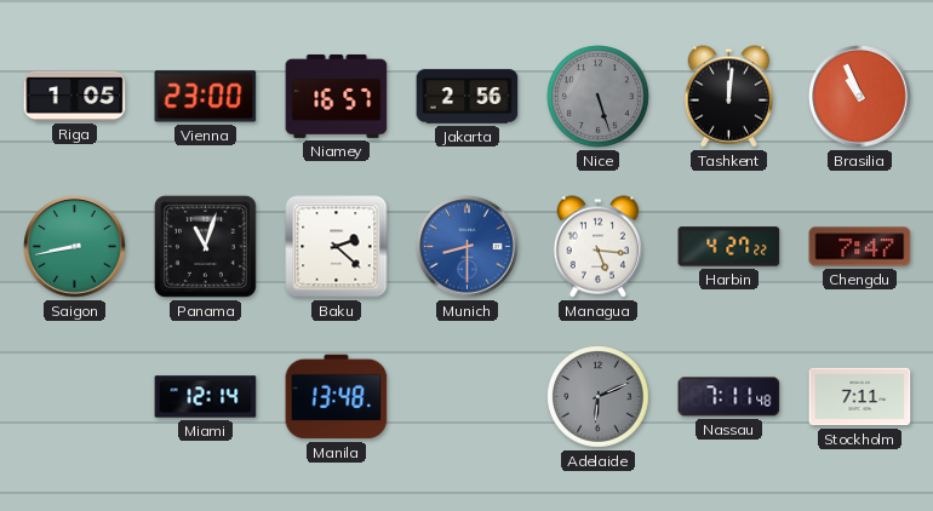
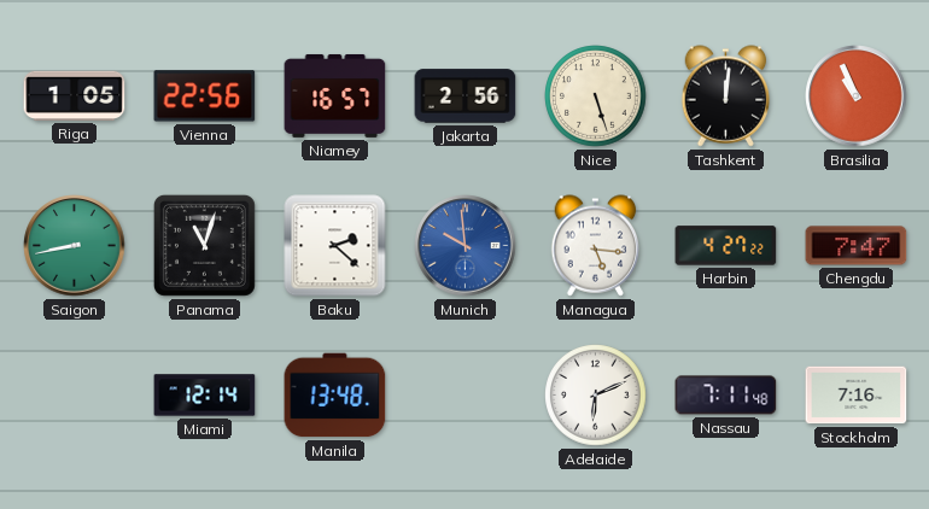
Vienna: 23:00 -> 22:56 (205, 96)
Nice dial: grey -> cream (596, 96)
Munich: 8:30 -> 9:59 (466, 246)
Adelaide dial: grey -> white (596, 396)
Stockholm: 7:11 -> 7:16 (857, 396)
